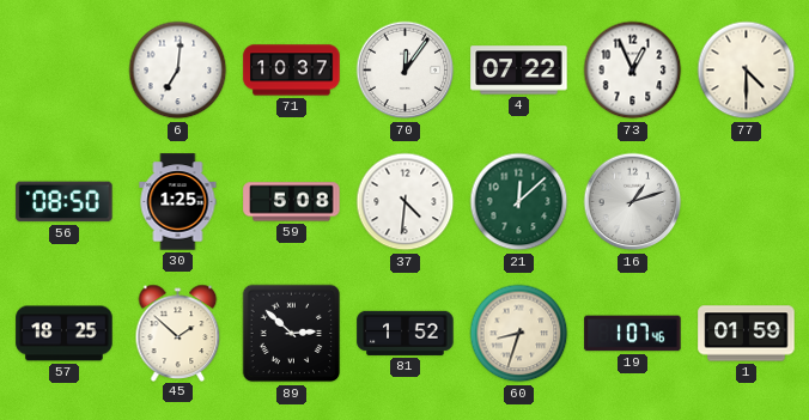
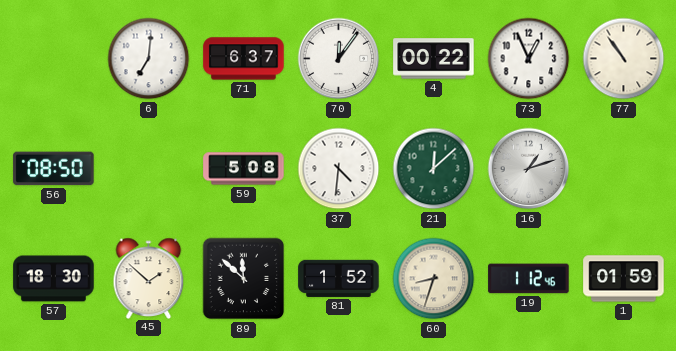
71: 10:37 -> 6:37 (244, 59)
4: 07:22 -> 00:22 (434, 59)
77: 4:30 -> 10:54 (624, 59)
30: 1:25 -> none (178, 202)
57: 18:25 -> 18:30 (54, 279)
89: 2:52 -> 11:52 (244, 279)
19: 1:07 -> 1:12 (529, 279)
